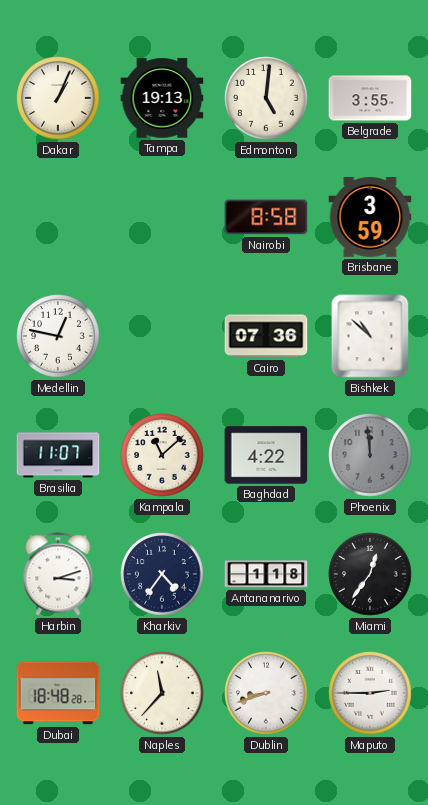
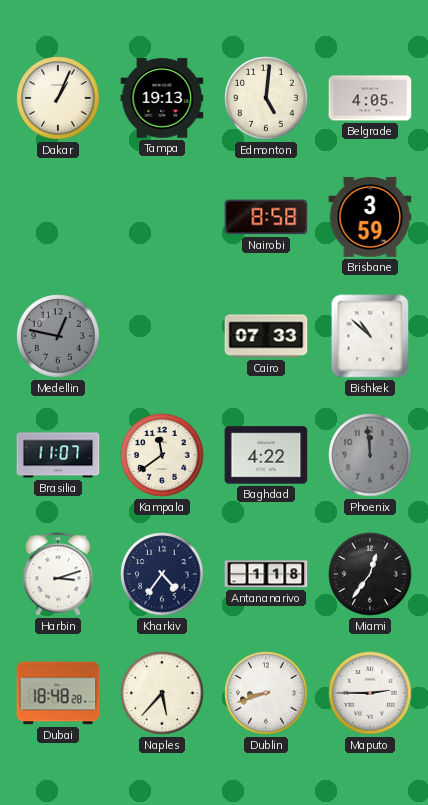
Belgrade: 3:55 -> 4:05 (370, 98)
Medellin dial: white -> grey (58, 336)
Cairo: 07:36 -> 07:33 (266, 336)
Kampala: 11:08 -> 11:39 (162, 455)
Naples: 11:37 -> 5:37 (162, 693)
